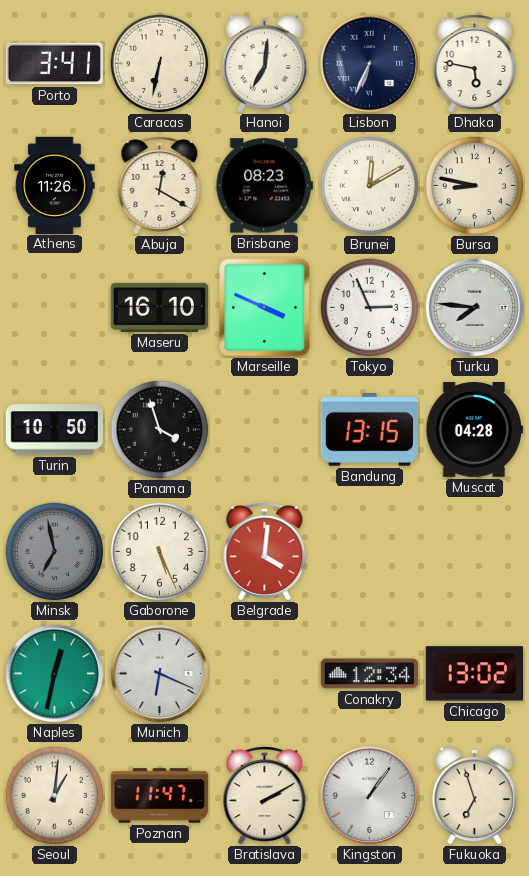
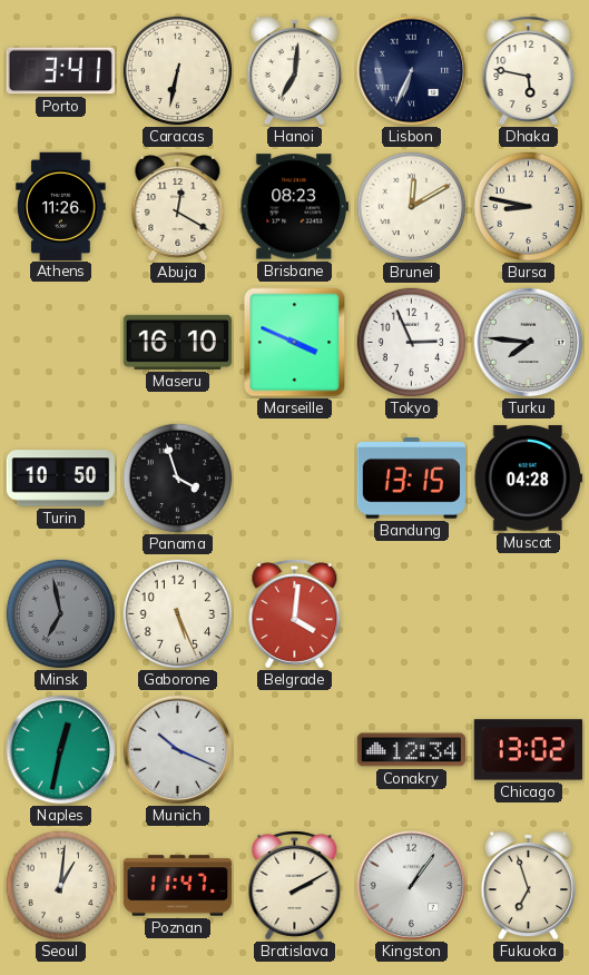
Munich: 6:19 -> 10:19 (178, 750)
